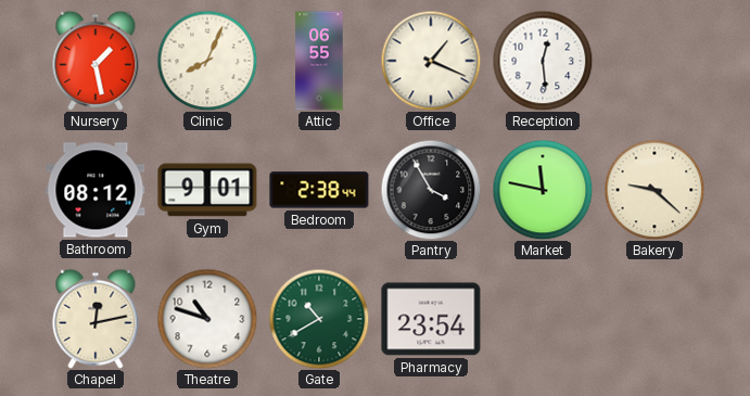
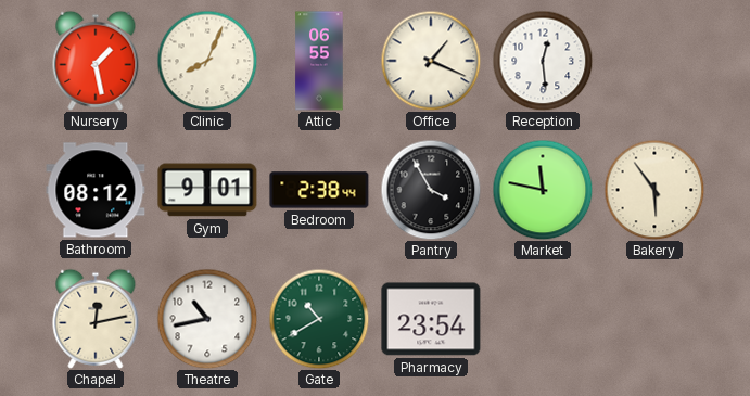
Bakery: 9:22 -> 5:54 (654, 190)
Theatre: 10:48 -> 10:43 (207, 319)
